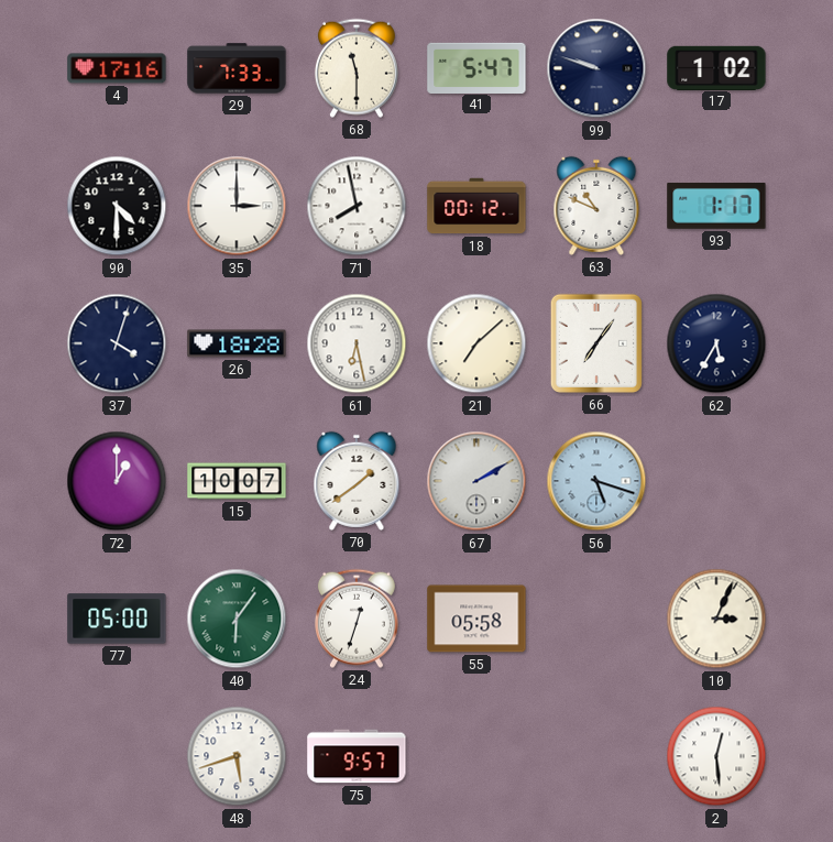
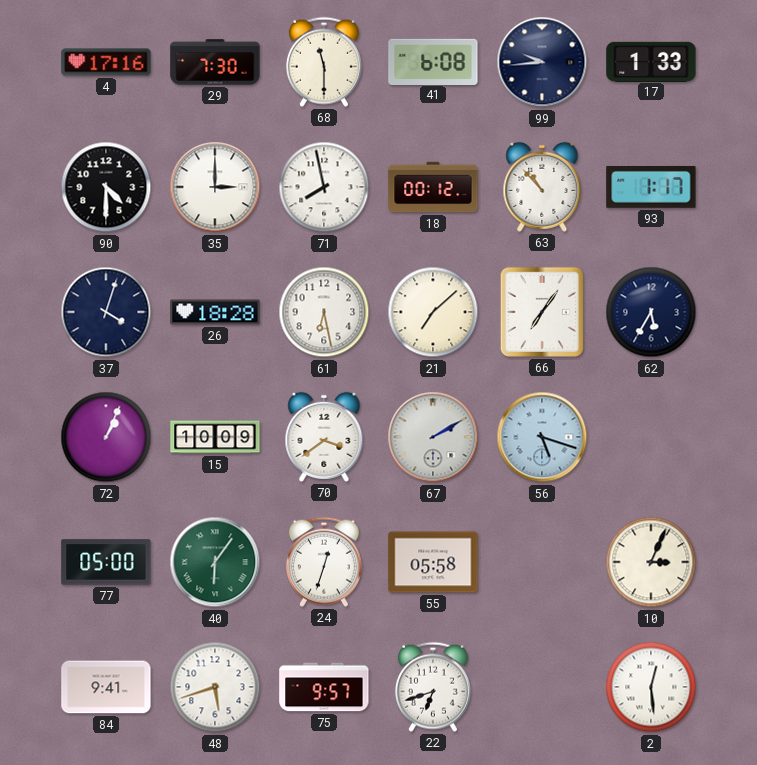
29: 7:33 -> 7:30 (215, 62)
41: 5:47 -> 6:08 (433, 61)
99: 9:48 -> 9:44 (542, 62)
17: 1:02 -> 1:33 (651, 61)
63: 10:49 -> 10:53 (542, 187)
72: 1:00 -> 1:04 (106, 437)
15: 10:07 -> 10:09 (215, 437)
70: 1:39 -> 3:39 (324, 437)
84: none -> 9:41 (106, 687)
22: none -> 6:42 (433, 687)
